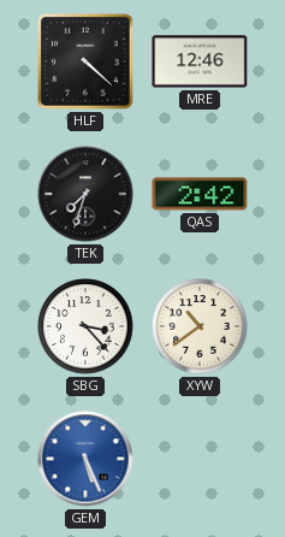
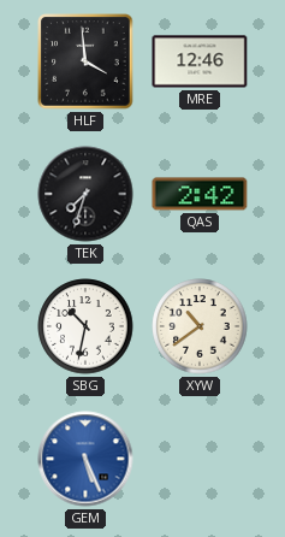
HLF: 4:22 -> 3:59 (85, 61)
SBG: 3:23 -> 10:32 (85, 326)
